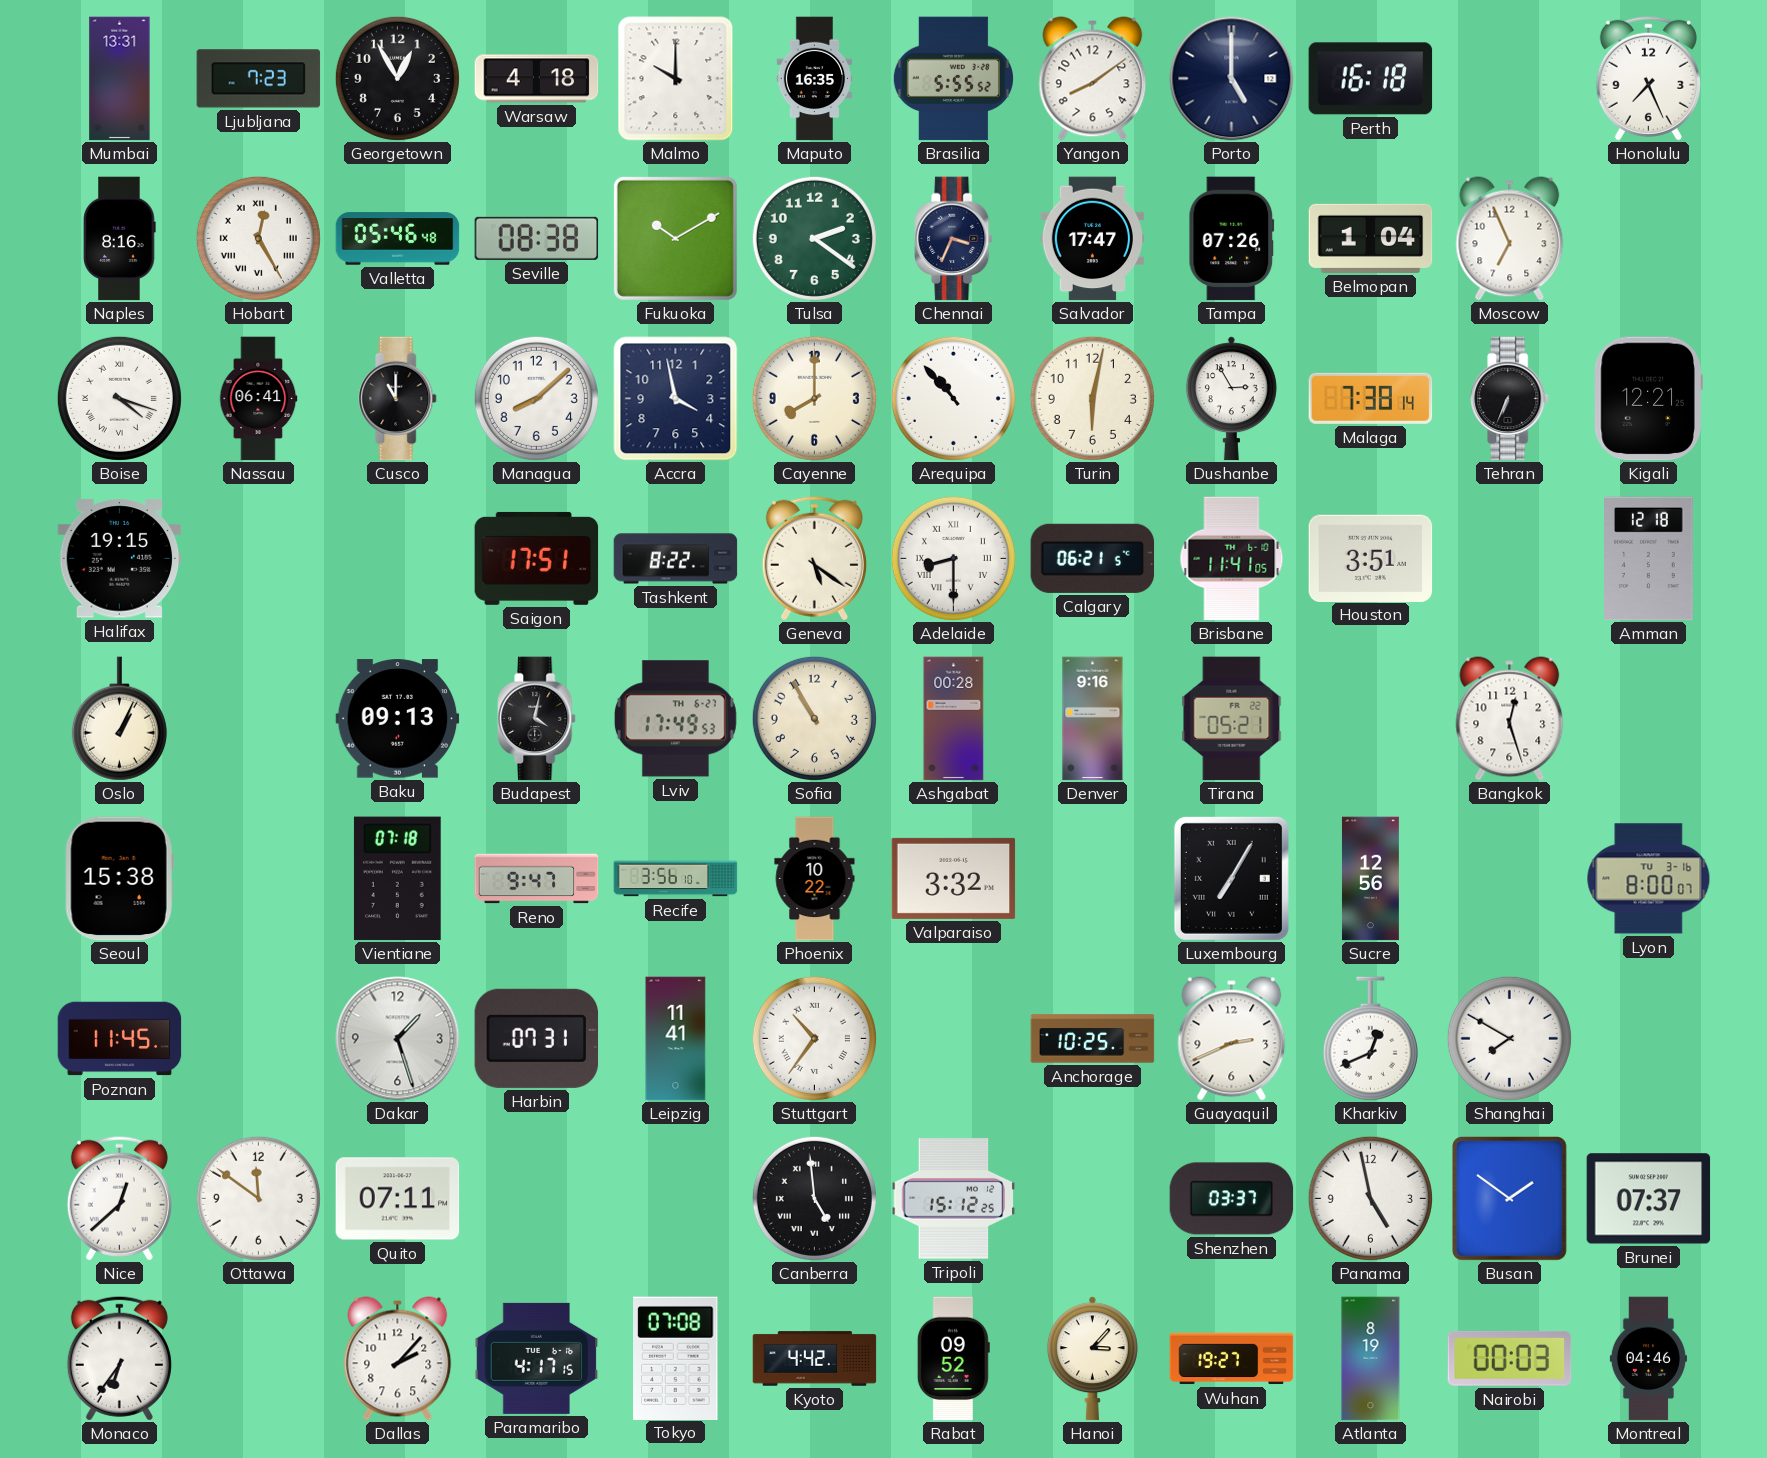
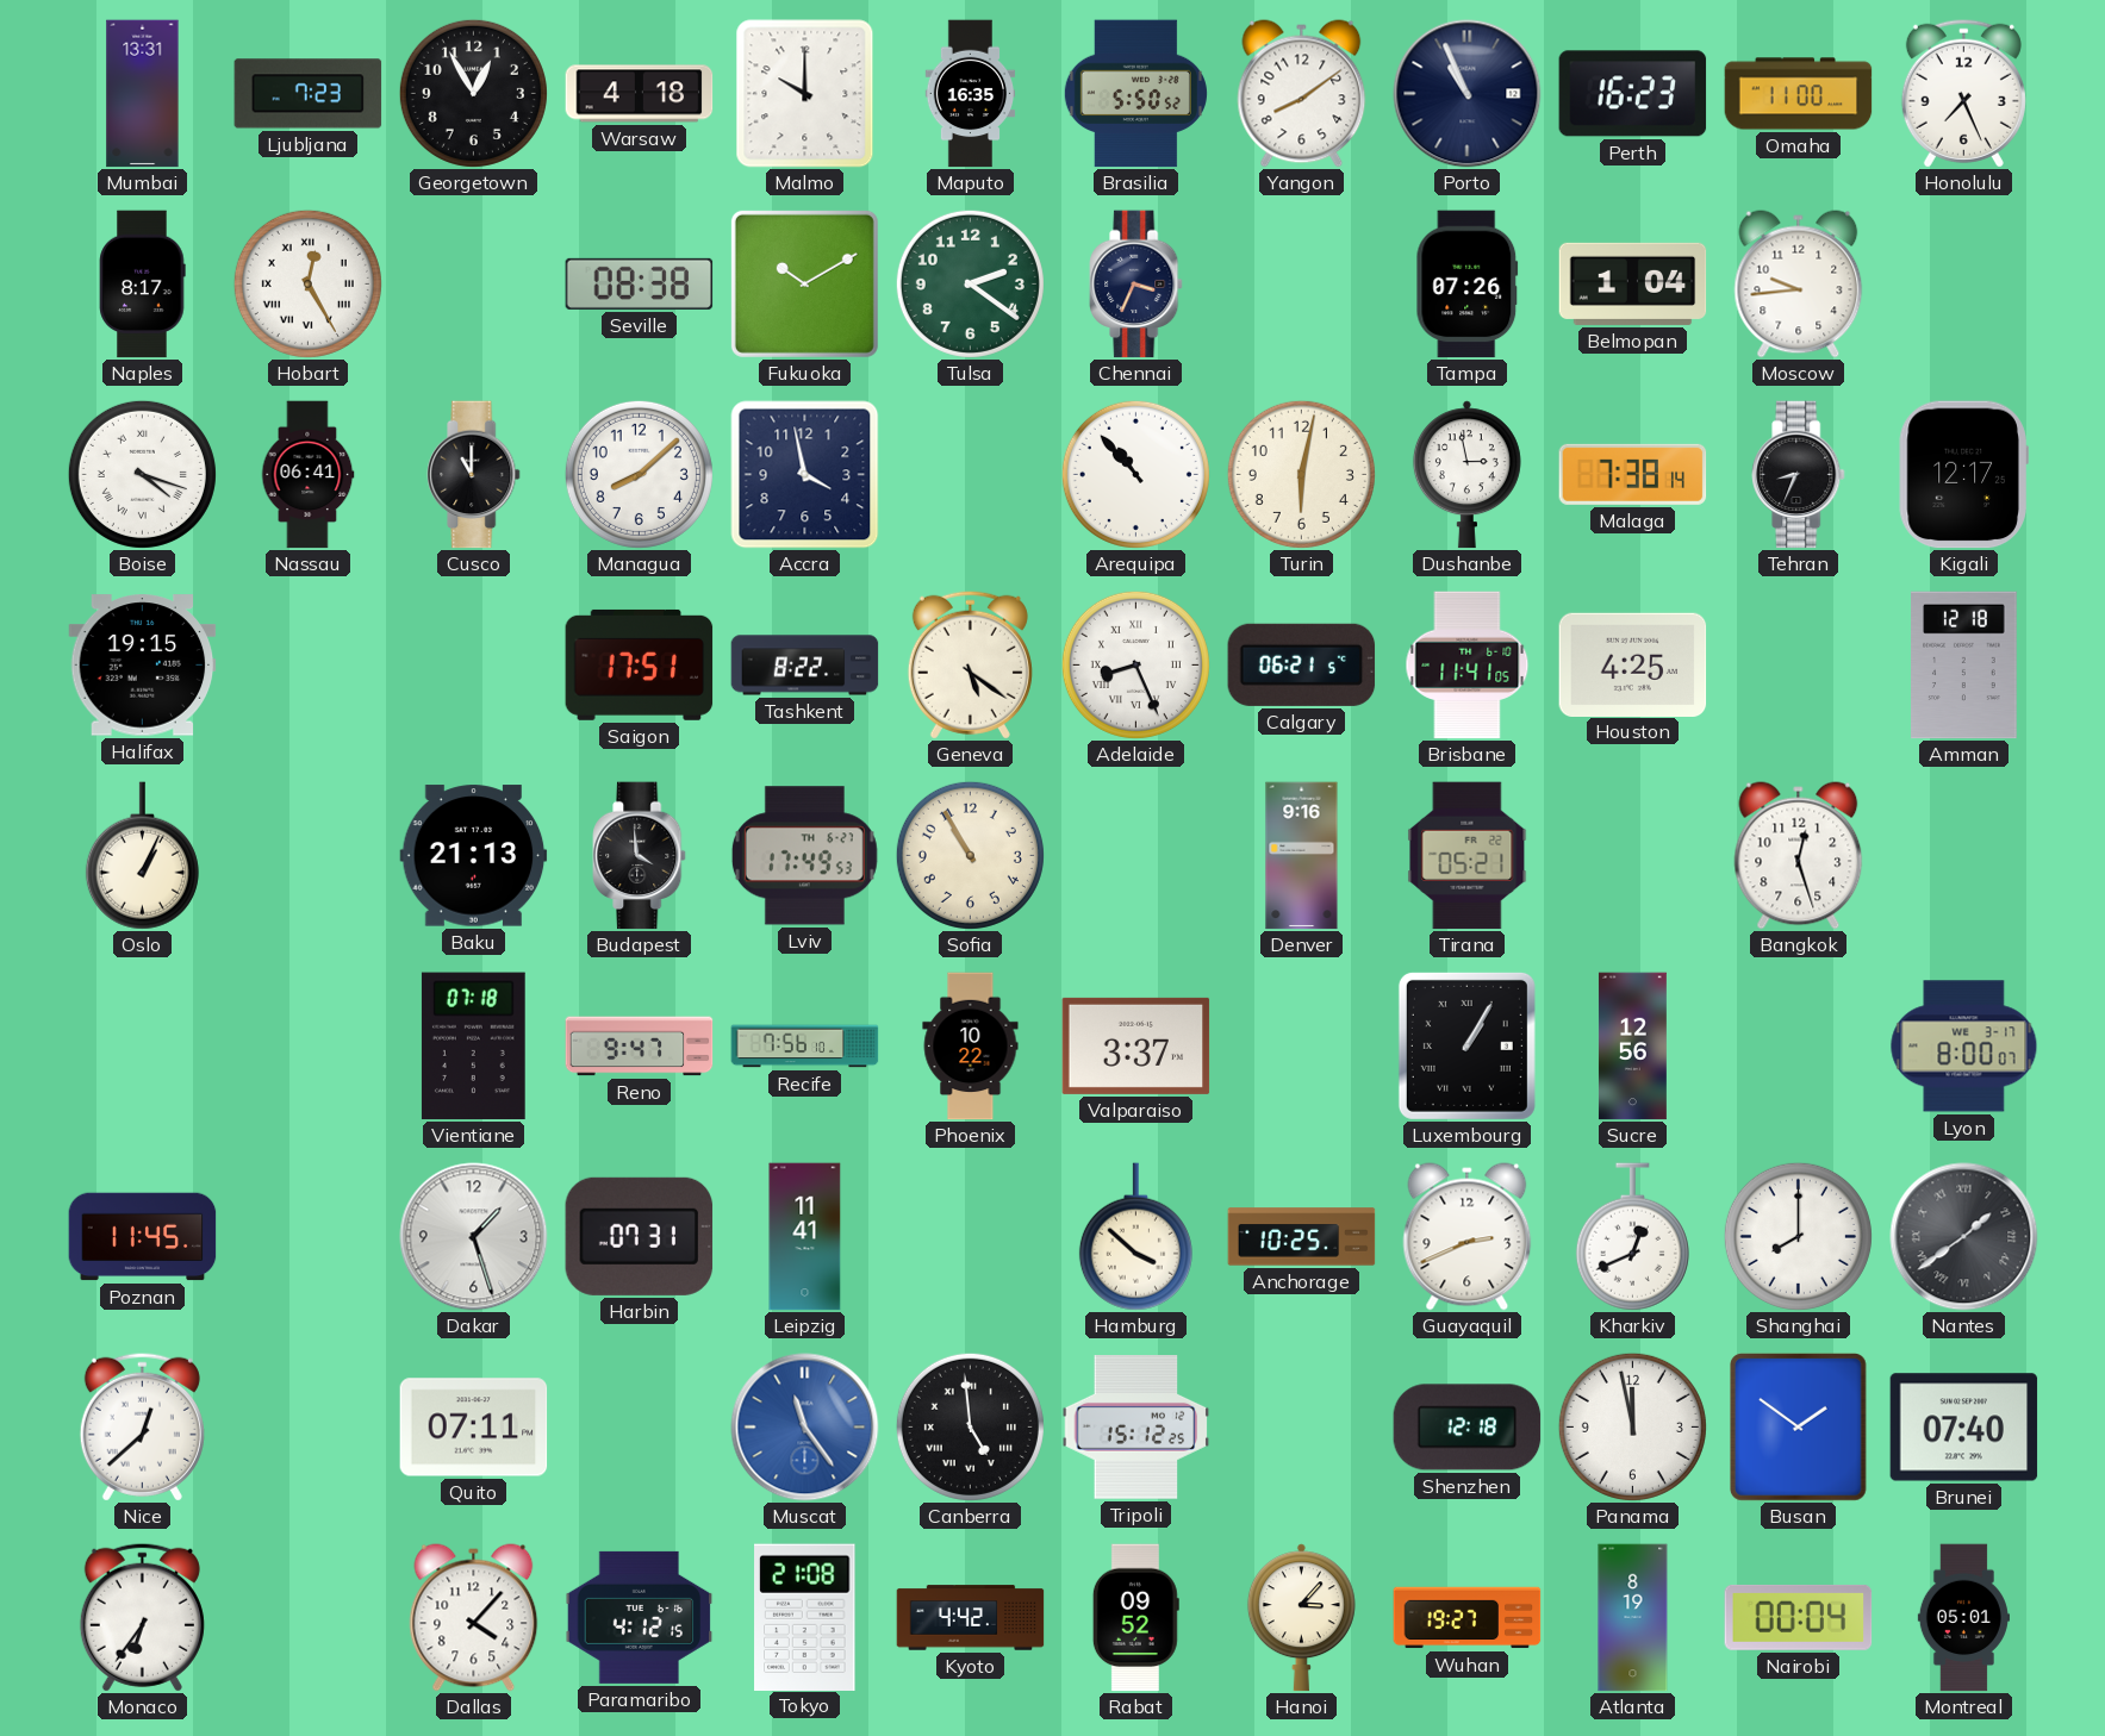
Brasilia: 5:55 -> 5:50 (1135, 94)
Porto: 5:00 -> 10:56 (1468, 94)
Perth: 16:18 -> 16:23 (1633, 94)
Omaha: none -> 11:00 (1799, 94)
Naples: 8:16 -> 8:17 (143, 285)
Valletta: 05:46 -> none (398, 239)
Salvador: 17:47 -> none (1092, 239)
Moscow: 6:56 -> 9:44 (1799, 285)
Cayenne: 8:00 -> none (814, 398)
Dushanbe: 2:55 -> 2:58 (1466, 475)
Tehran: 6:34 -> 8:34 (1799, 475)
Kigali: 12:21 -> 12:17 (1963, 475)
Adelaide: 8:30 -> 8:26 (1135, 664)
Houston: 3:51 -> 4:25 (1633, 664)
Baku: 09:13 -> 21:13 (474, 856)
Budapest: 4:02 -> 3:59 (640, 856)
Ashgabat: 00:28 -> none (954, 719)
Seoul: 15:38 -> none (119, 879)
Recife: 3:56 -> 7:56 (805, 1047)
Valparaiso: 3:32 -> 3:37 (1136, 1045)
Luxembourg: 7:05 -> 1:05 (1466, 1045)
Lyon date: TU 3-16 -> WE 3-17 (1964, 1047)
Stuttgart: 10:36 -> none (814, 1038)
Hamburg: none -> 3:52 (1135, 1237)
Shanghai: 7:50 -> 8:00 (1798, 1236)
Nantes: none -> 1:39 (1964, 1237)
Ottawa: 11:51 -> none (258, 1198)
Muscat: none -> 11:24 (805, 1428)
Shenzhen: 03:37 -> 12:18 (1468, 1428)
Panama: 4:58 -> 11:58 (1632, 1426)
Brunei: 07:37 -> 07:40 (1964, 1428)
Dallas: 2:07 -> 4:07 (474, 1618)
Paramaribo: 4:17 -> 4:12 (640, 1617)
Tokyo: 07:08 -> 21:08 (805, 1617)
Nairobi: 00:03 -> 00:04 (1799, 1617)
Montreal: 04:46 -> 05:01 (1963, 1618)
